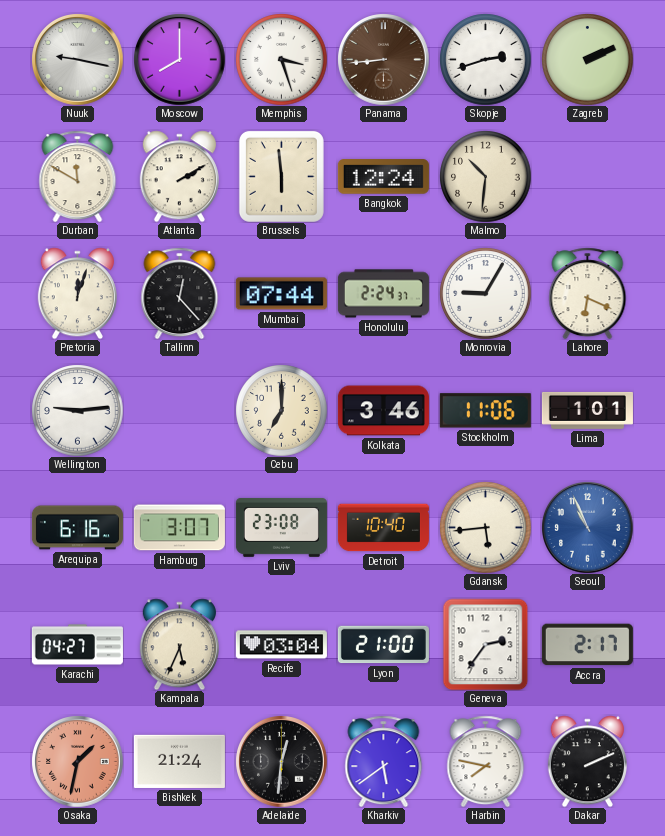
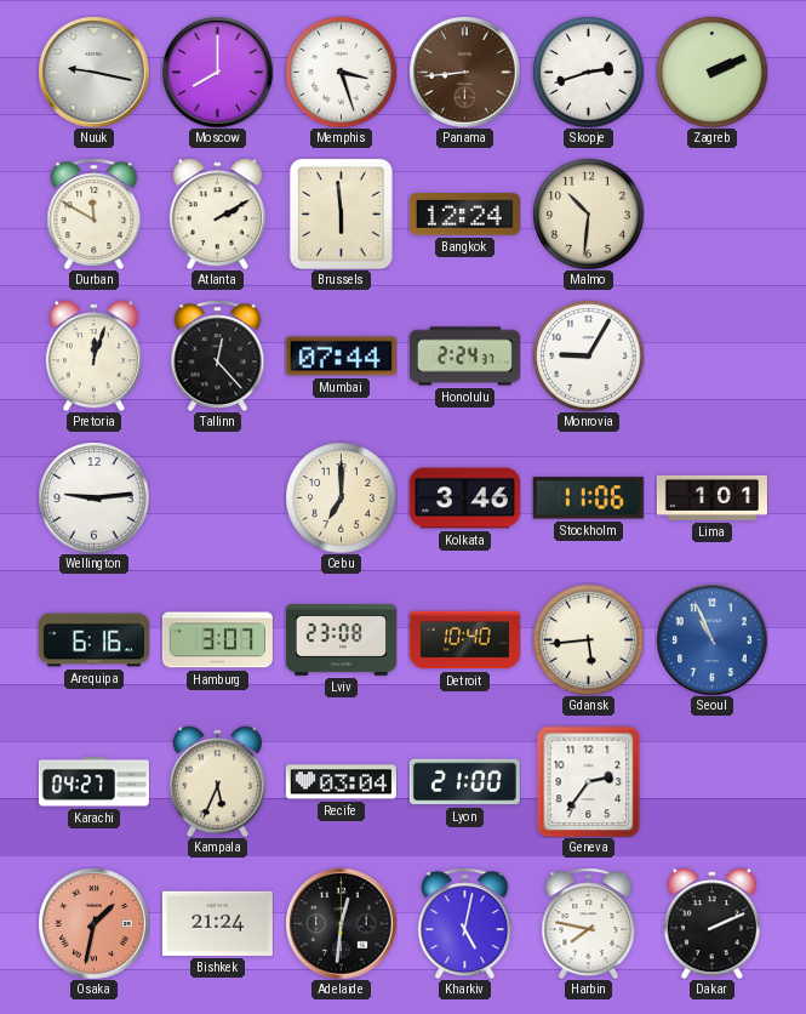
Lahore: 6:19 -> none (588, 293)
Accra: 2:17 -> none (587, 645)
Kharkiv: 5:39 -> 5:02 (465, 923)
